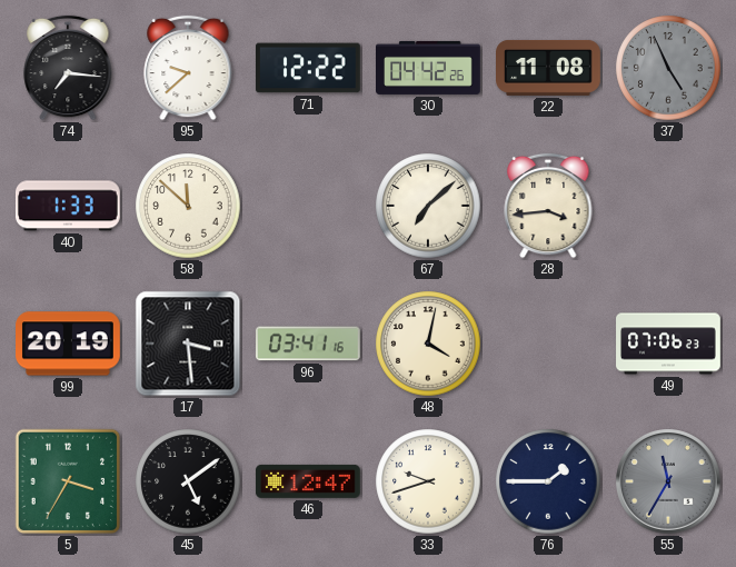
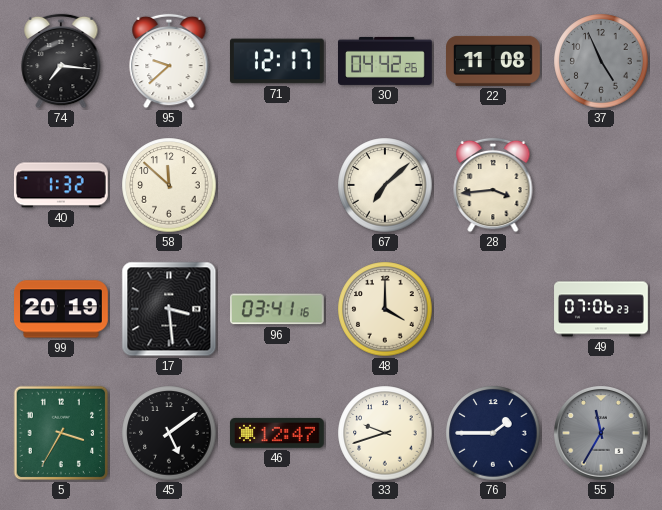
71: 12:22 -> 12:17 (277, 61)
40: 1:33 -> 1:32 (61, 185)
48: 4:02 -> 4:00 (385, 309)
